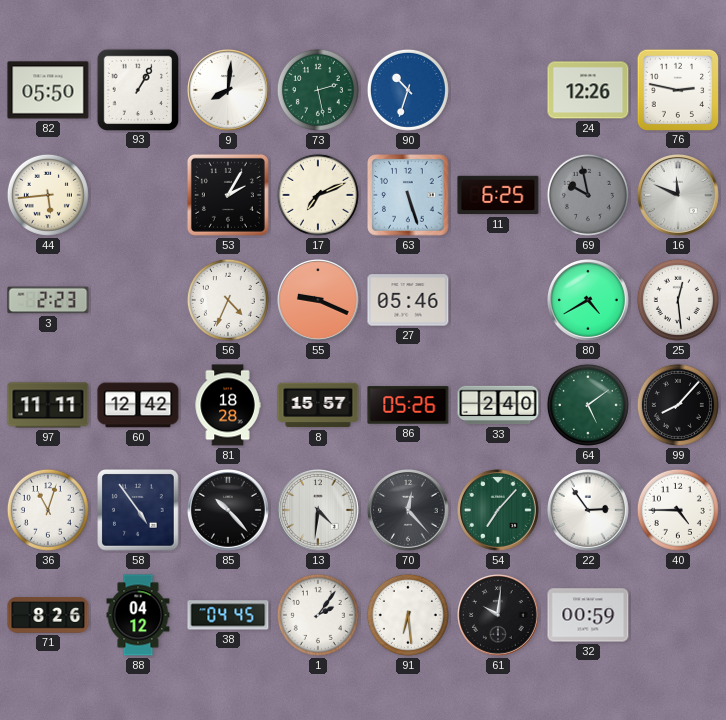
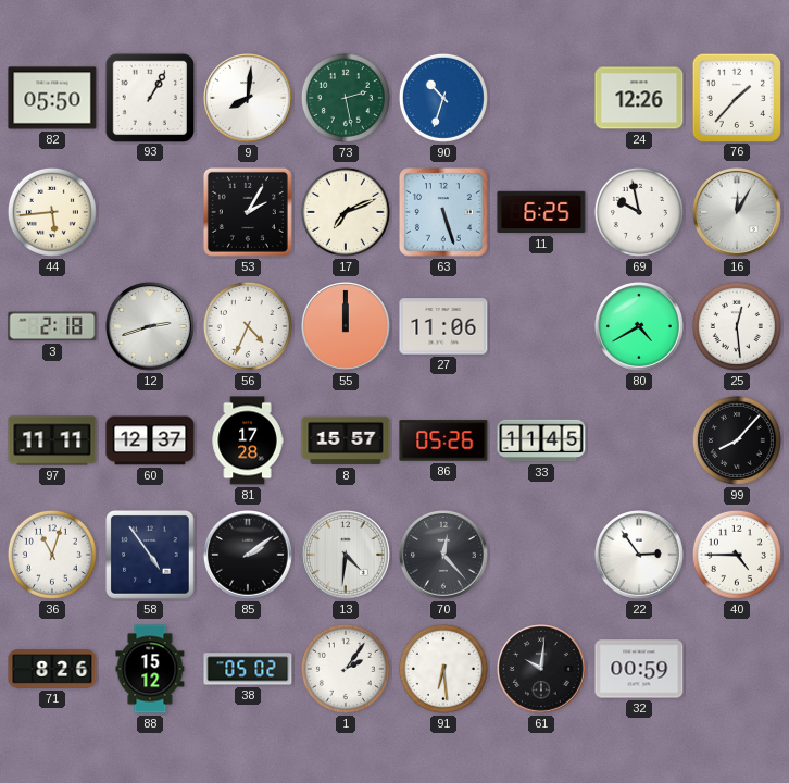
76: 2:47 -> 1:37 (736, 97)
69 dial: grey -> white (639, 212)
16: 11:49 -> 12:05 (738, 213)
3: 2:23 -> 2:18 (52, 326)
12: none -> 2:42 (151, 327)
55: 9:19 -> 12:00 (347, 327)
27: 05:46 -> 11:06 (443, 326)
60: 12:42 -> 12:37 (150, 440)
81: 18:28 -> 17:28 (248, 440)
33: 2:40 -> 11:45 (541, 440)
64: 5:09 -> none (588, 405)
85: 10:23 -> 2:09 (249, 556)
54: 7:07 -> none (499, 511)
88: 04:12 -> 15:12 (150, 669)
38: 04:45 -> 05:02 (248, 669)
